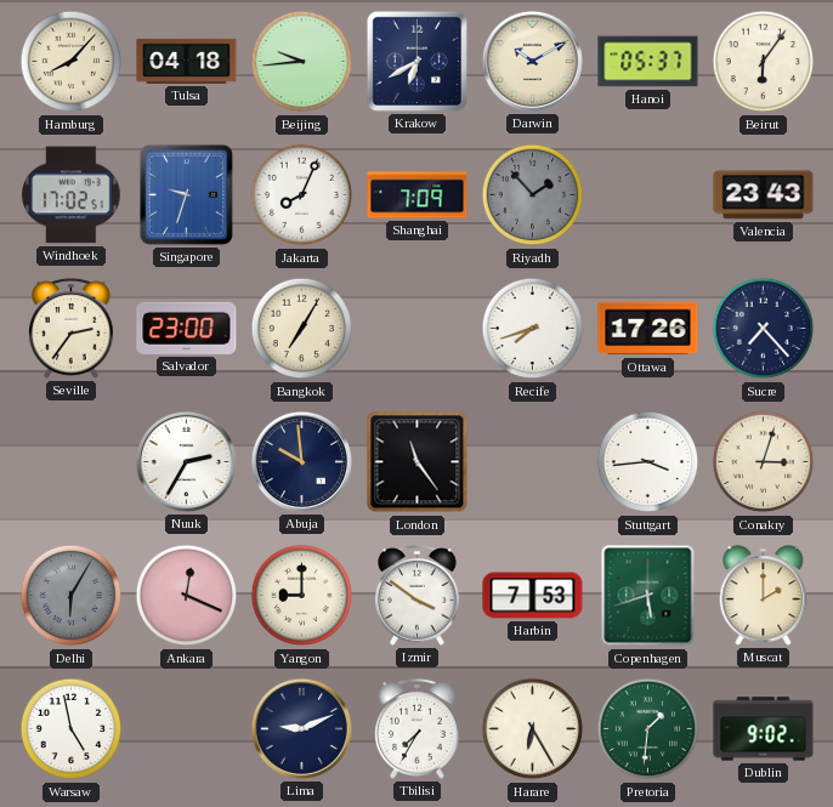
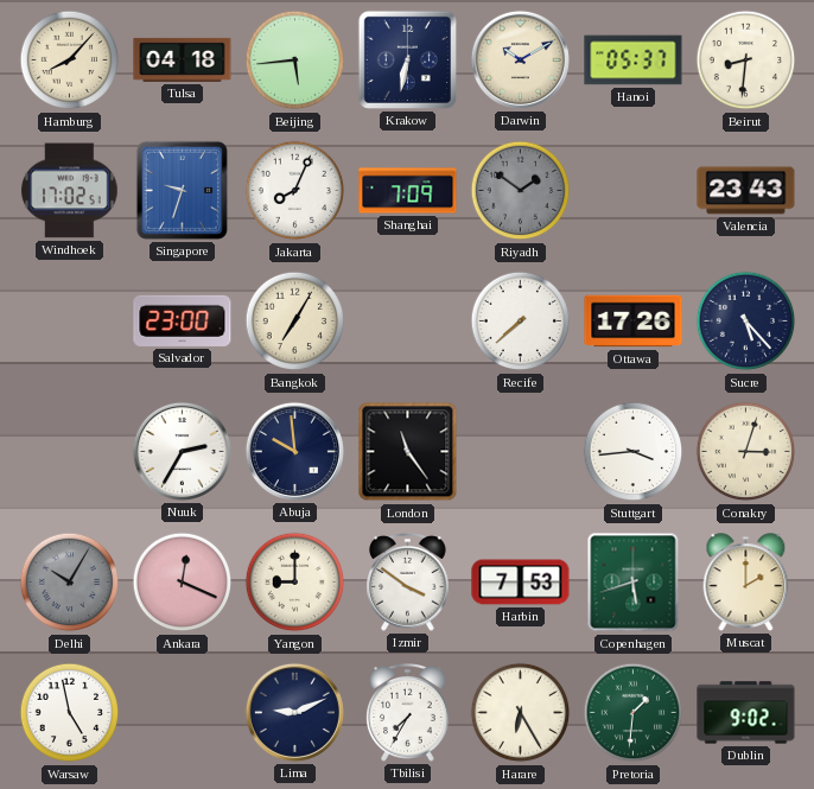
Beijing: 9:44 -> 5:44 (295, 61)
Krakow: 6:40 -> 6:32 (407, 59)
Beirut: 6:06 -> 8:31 (746, 61)
Riyadh: 1:53 -> 1:51 (521, 191)
Seville: 2:36 -> none (72, 329)
Recife: 7:42 -> 7:38 (521, 322)
Sucre: 7:23 -> 5:23 (746, 322)
Delhi: 6:05 -> 10:05 (70, 583)
